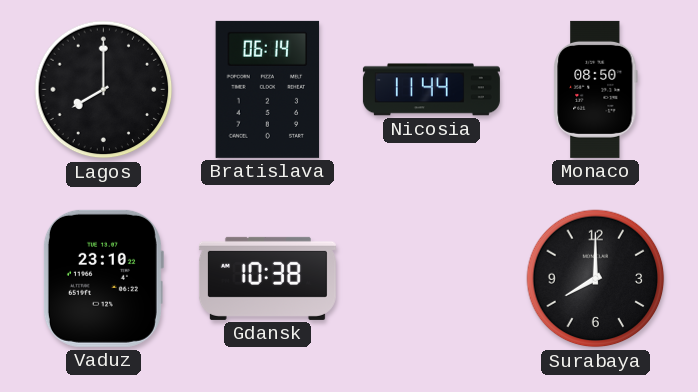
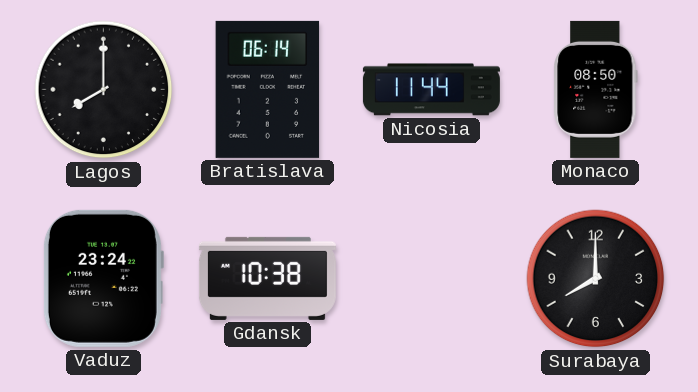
Vaduz: 23:10 -> 23:24 (103, 278)
